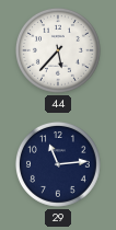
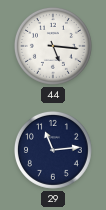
44: 5:37 -> 5:16 (53, 46)
